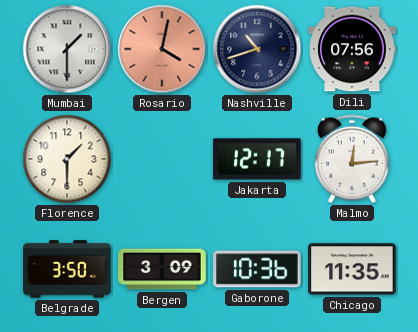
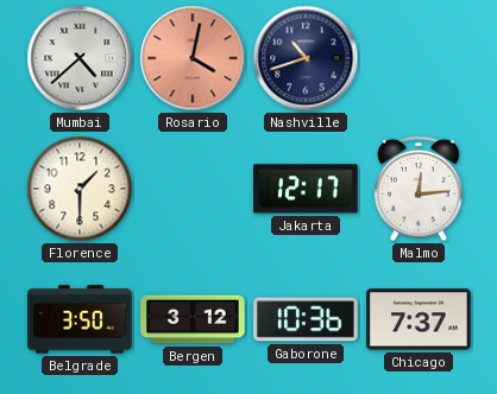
Mumbai: 1:30 -> 4:38 (80, 58)
Dili: 07:56 -> none (352, 49)
Bergen: 3:09 -> 3:12 (193, 319)
Chicago: 11:35 -> 7:37 (419, 319)
